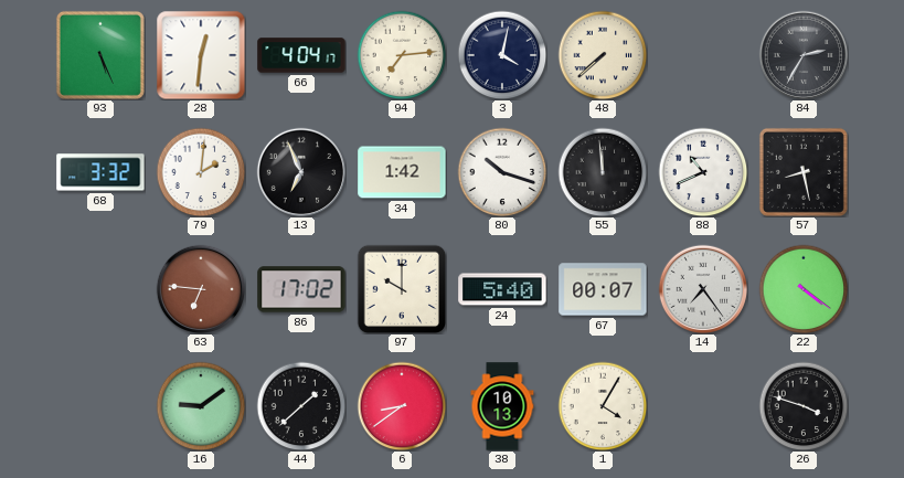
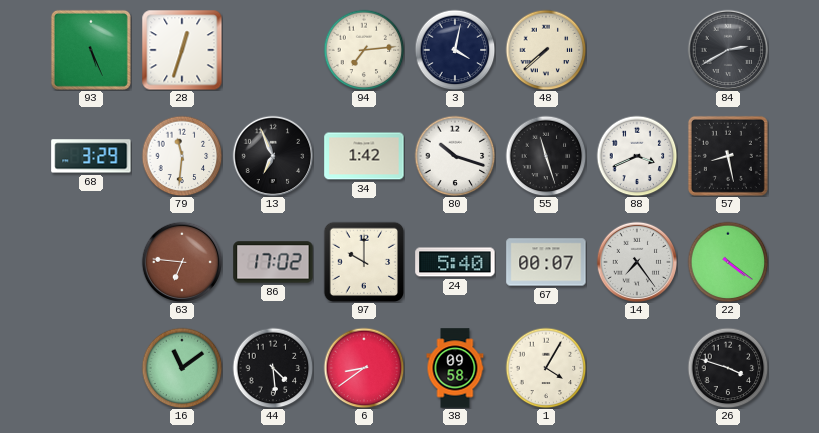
28: 12:31 -> 12:33 (182, 50)
66: 4:04 -> none (301, 55)
84: 2:35 -> 2:40 (728, 50)
68: 3:32 -> 3:29 (91, 156)
79: 2:01 -> 11:31 (182, 156)
55: 11:59 -> 11:27 (546, 156)
88: 10:41 -> 3:41 (637, 156)
16: 9:09 -> 11:09 (182, 368)
44: 1:38 -> 4:29 (273, 368)
38: 10:13 -> 09:58 (455, 368)
